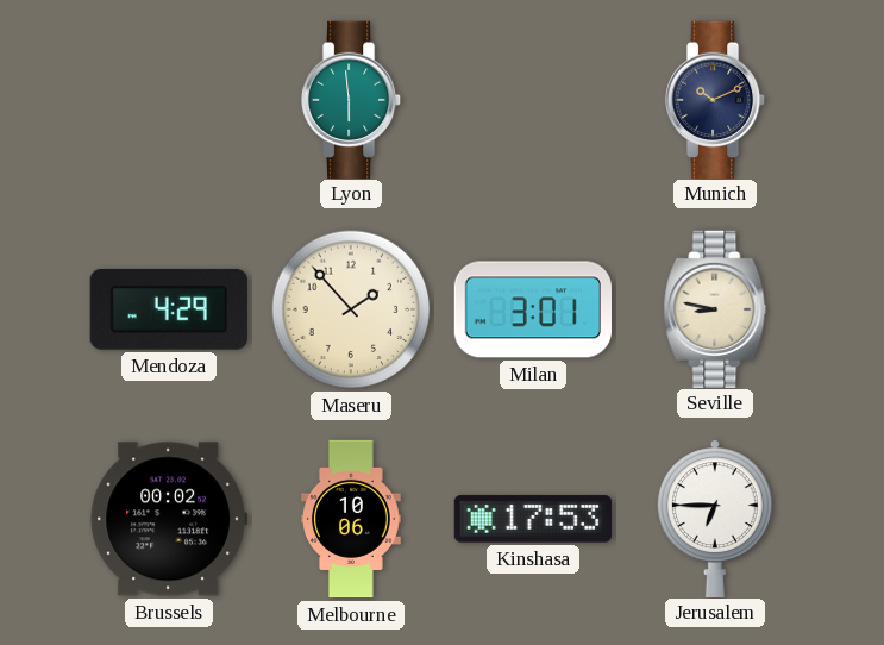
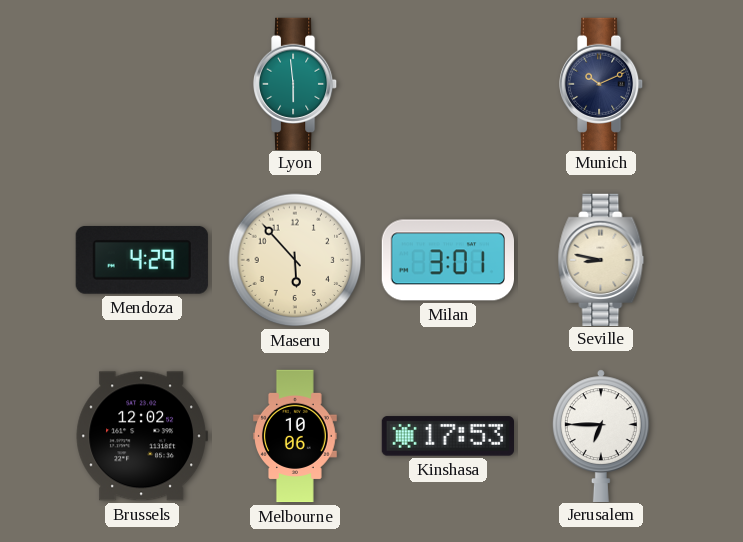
Maseru: 1:53 -> 5:53 (295, 260)
Brussels: 00:02 -> 12:02 (142, 436)
